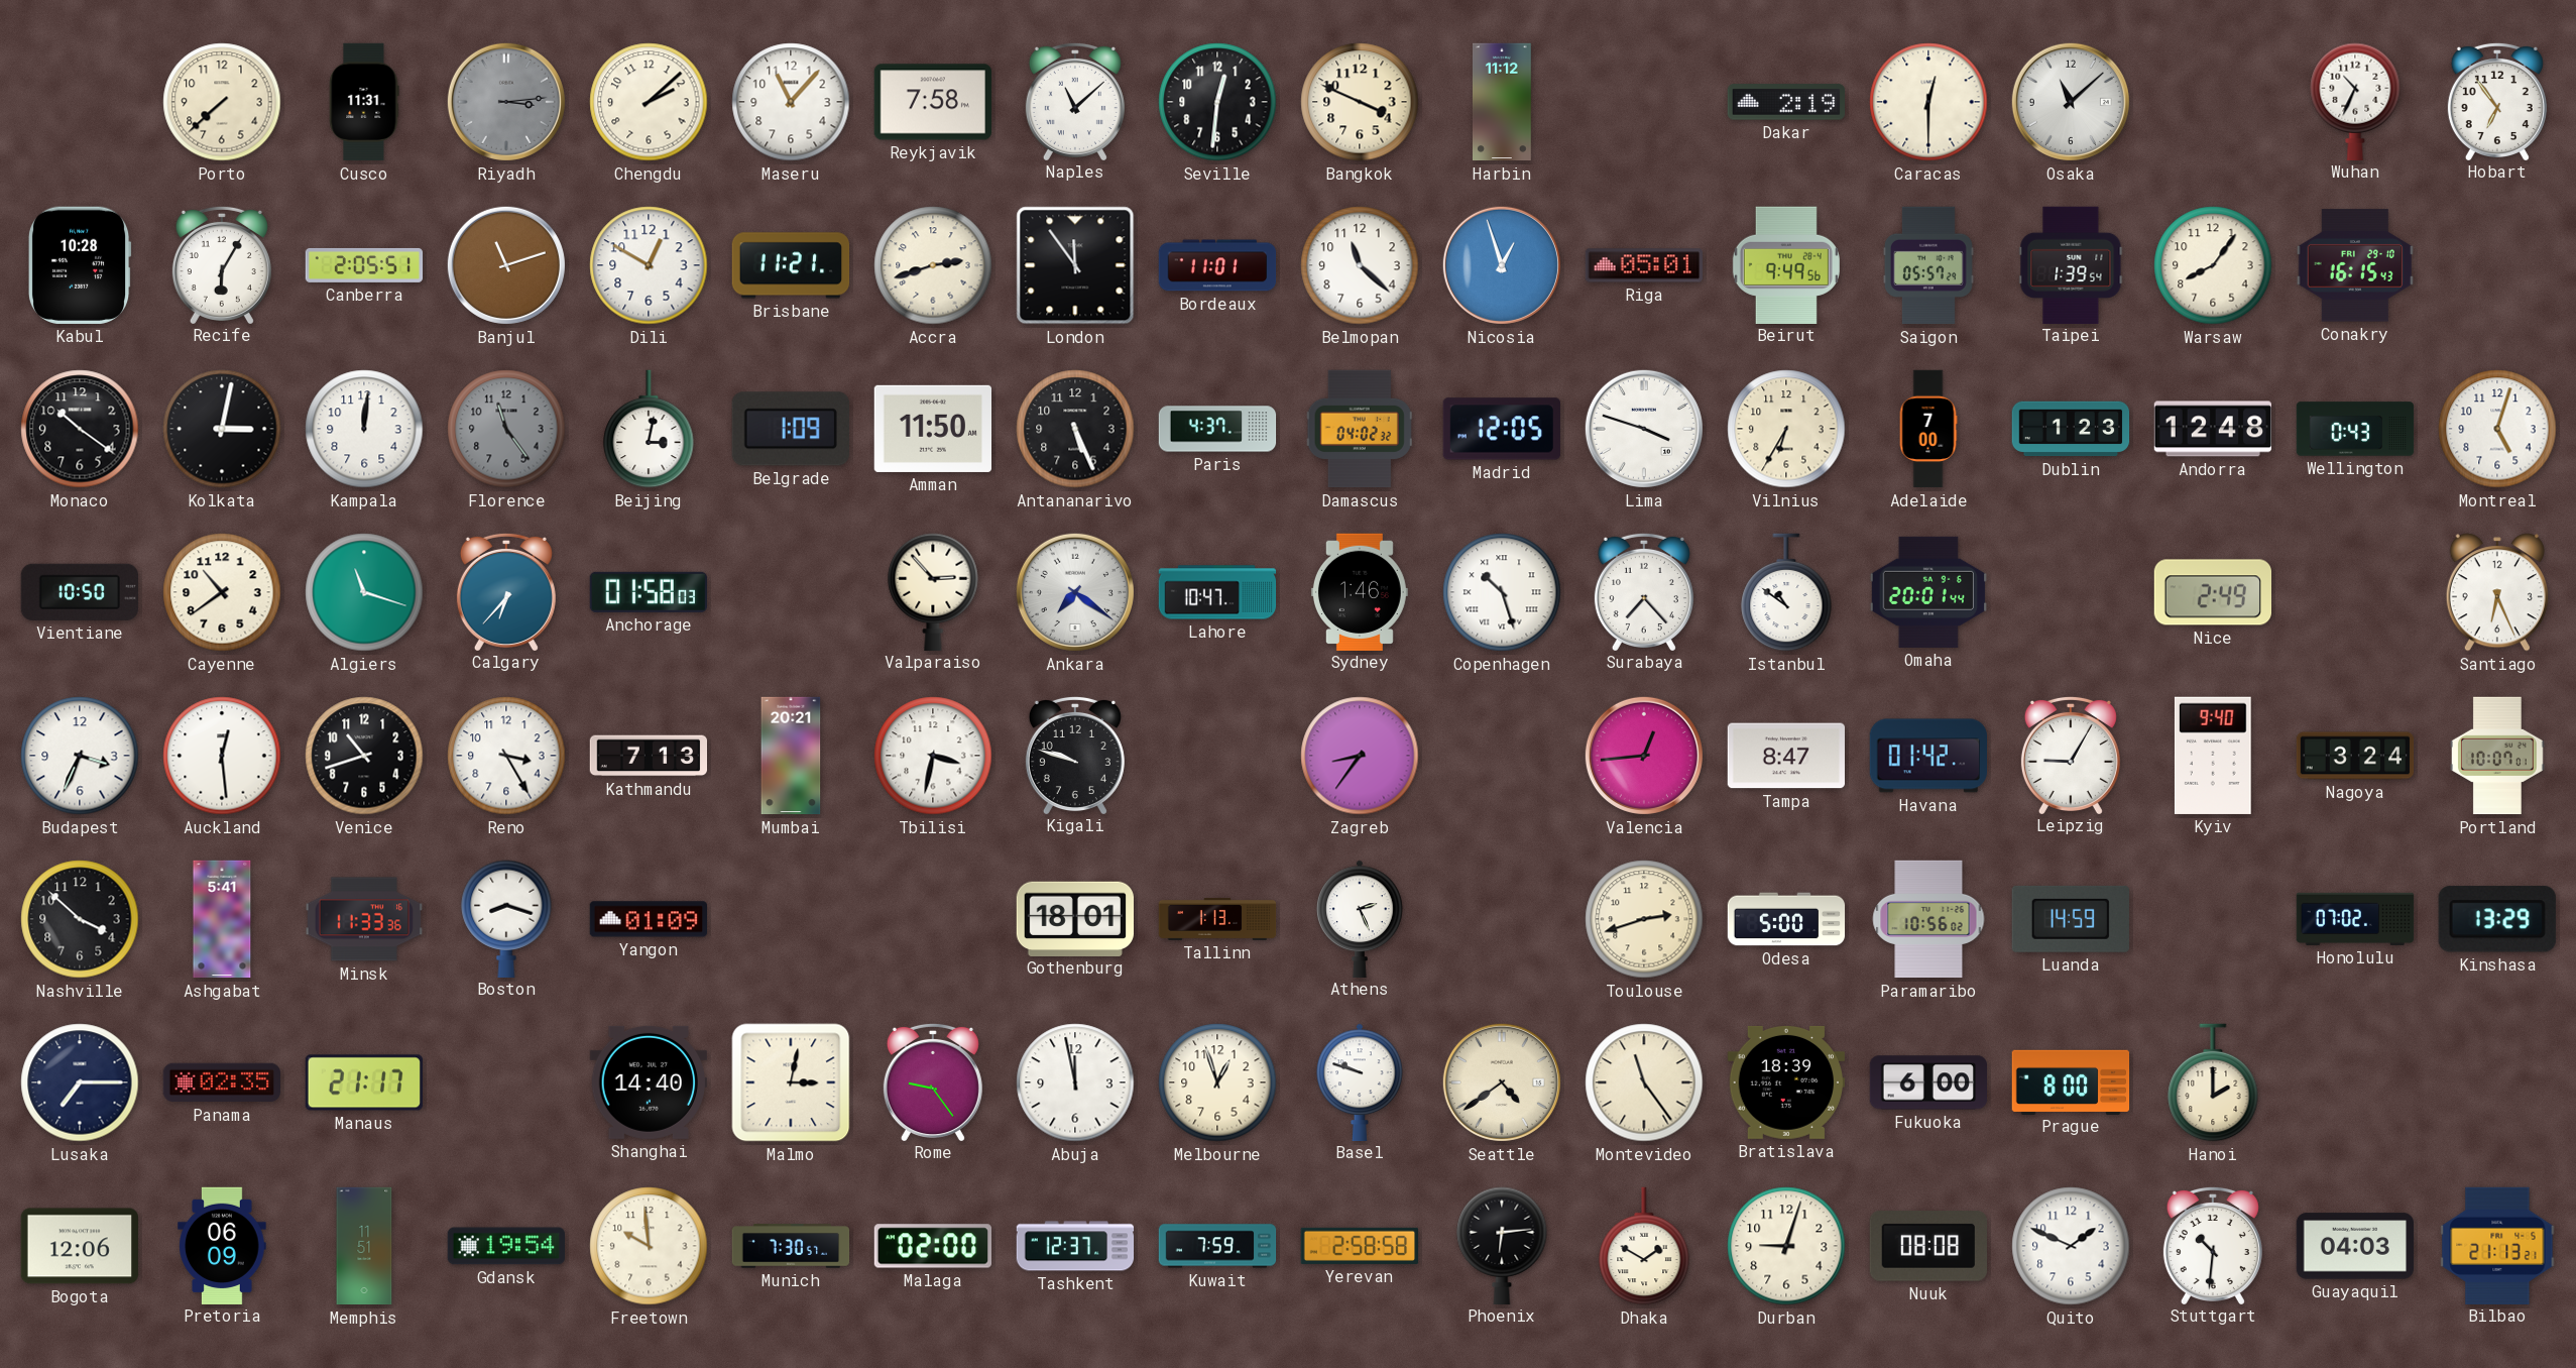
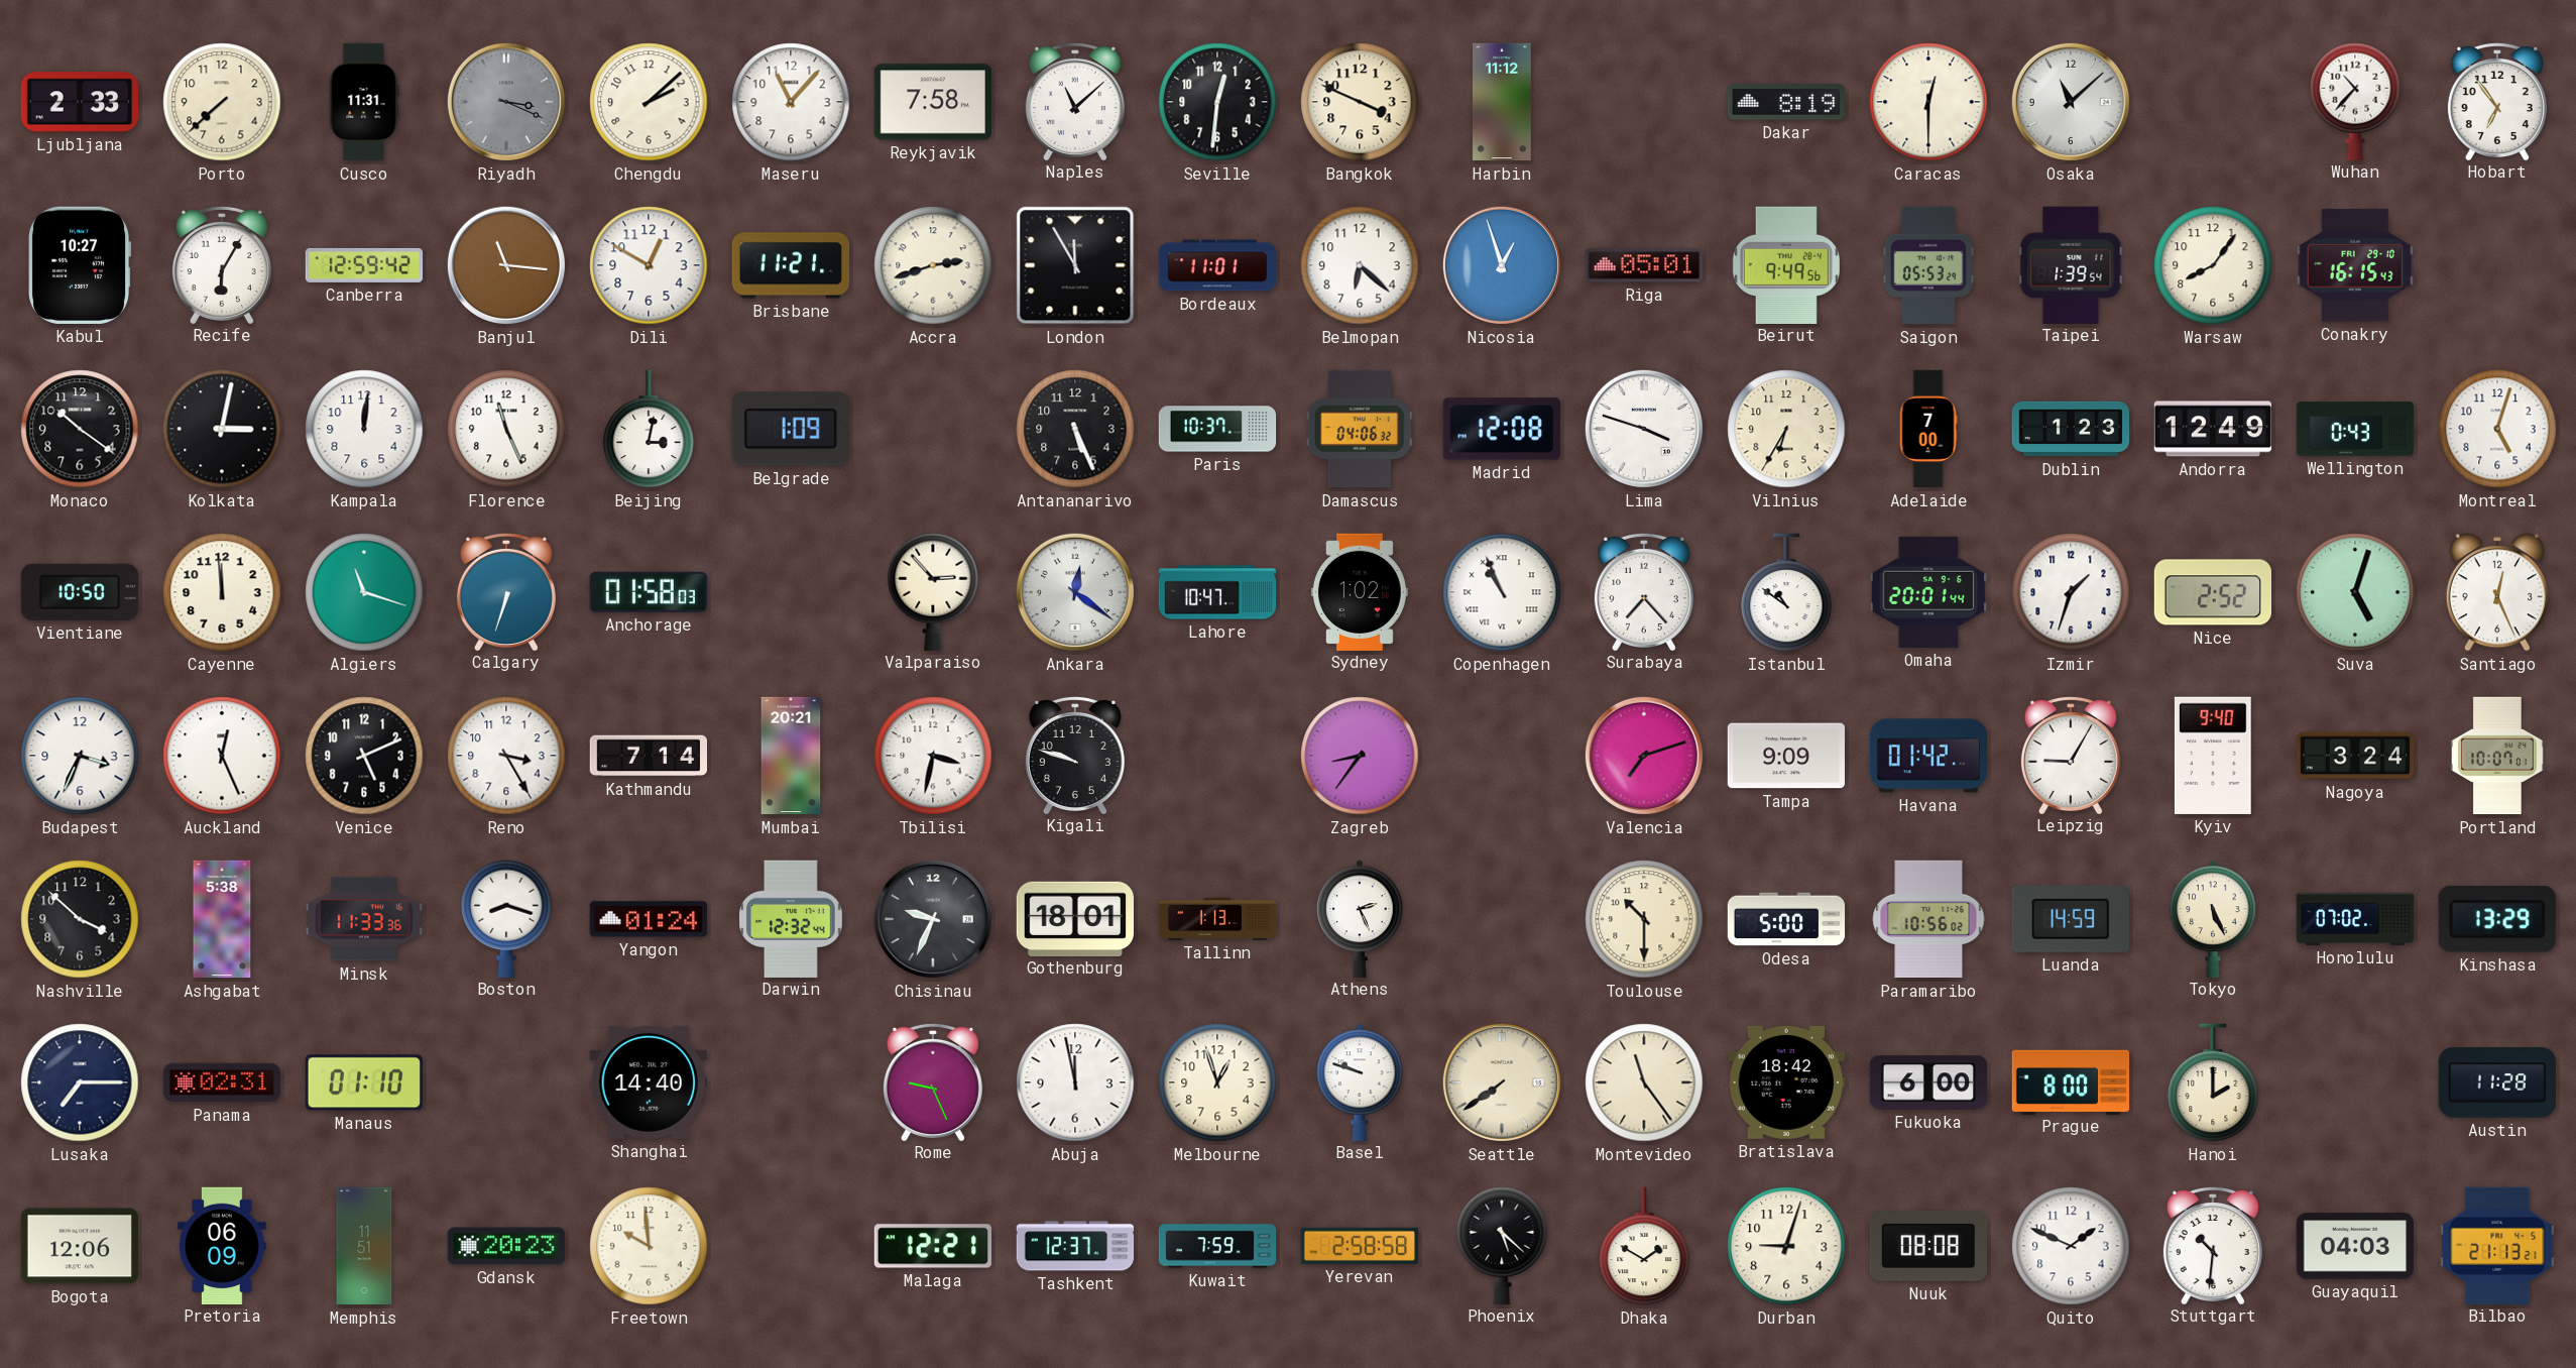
Ljubljana: none -> 2:33 (79, 102)
Riyadh: 3:14 -> 3:19 (506, 102)
Dakar: 2:19 -> 8:19 (1786, 102)
Wuhan: 10:34 -> 10:37 (2355, 101)
Kabul: 10:28 -> 10:27 (80, 265)
Canberra: 2:05 -> 12:59 (364, 265)
Banjul: 11:12 -> 11:16 (506, 265)
London: 11:54 -> 11:55 (1075, 265)
Belmopan: 11:22 -> 6:22 (1360, 265)
Saigon: 05:57 -> 05:53 (1928, 265)
Florence: 11:24 -> 11:26 (506, 429)
Florence dial: grey -> white (506, 429)
Amman: 11:50 -> none (932, 429)
Paris: 4:37 -> 10:37 (1217, 429)
Damascus: 04:02 -> 04:06 (1360, 429)
Madrid: 12:05 -> 12:08 (1502, 429)
Andorra: 12:48 -> 12:49 (2212, 429)
Cayenne: 10:39 -> 11:59 (222, 592)
Calgary: 6:37 -> 6:33 (506, 591)
Ankara: 7:21 -> 12:21 (1075, 592)
Sydney: 1:46 -> 1:02 (1360, 591)
Copenhagen: 10:27 -> 10:56 (1502, 592)
Izmir: none -> 1:33 (2071, 592)
Nice: 2:49 -> 2:52 (2212, 592)
Suva: none -> 5:03 (2355, 592)
Santiago: 6:26 -> 12:26 (2497, 592)
Auckland: 12:29 -> 12:26 (222, 756)
Venice: 10:42 -> 5:11 (364, 756)
Kathmandu: 7:13 -> 7:14 (649, 756)
Valencia: 12:44 -> 7:12 (1644, 756)
Tampa: 8:47 -> 9:09 (1785, 756)
Ashgabat: 5:41 -> 5:38 (222, 919)
Yangon: 01:09 -> 01:24 (648, 919)
Darwin: none -> 12:32 (791, 918)
Chisinau: none -> 9:34 (933, 919)
Toulouse: 2:42 -> 10:30 (1644, 919)
Tokyo: none -> 5:26 (2213, 918)
Panama: 02:35 -> 02:31 (221, 1082)
Manaus: 21:17 -> 01:10 (363, 1082)
Malmo: 3:02 -> none (791, 1082)
Rome: 9:24 -> 9:26 (933, 1081)
Seattle: 4:39 -> 7:39 (1502, 1082)
Bratislava: 18:39 -> 18:42 (1785, 1082)
Austin: none -> 11:28 (2497, 1082)
Gdansk: 19:54 -> 20:23 (505, 1246)
Munich: 7:30 -> none (791, 1246)
Malaga: 02:00 -> 12:21 (932, 1246)
Phoenix: 6:14 -> 5:22 (1502, 1245)
